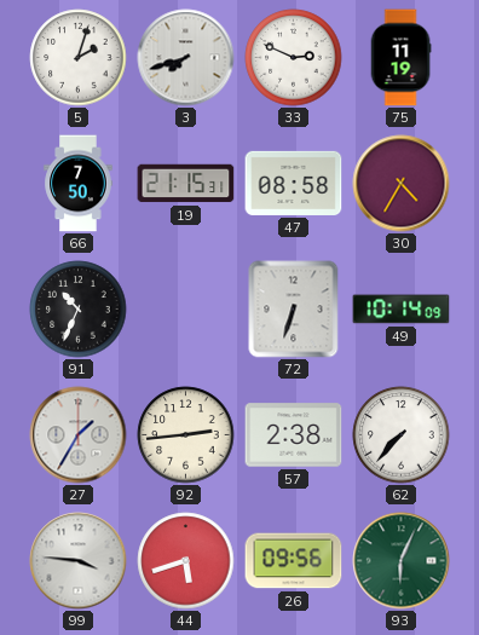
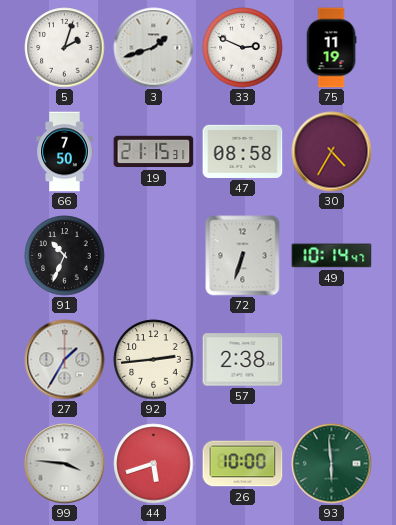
3: 7:42 -> 1:42 (154, 48)
49: 10:14:09 -> 10:14:47 (332, 256)
62: 7:37 -> none (402, 435)
26: 09:56 -> 10:00 (243, 464)
93: 6:04 -> 5:59 (332, 464)
